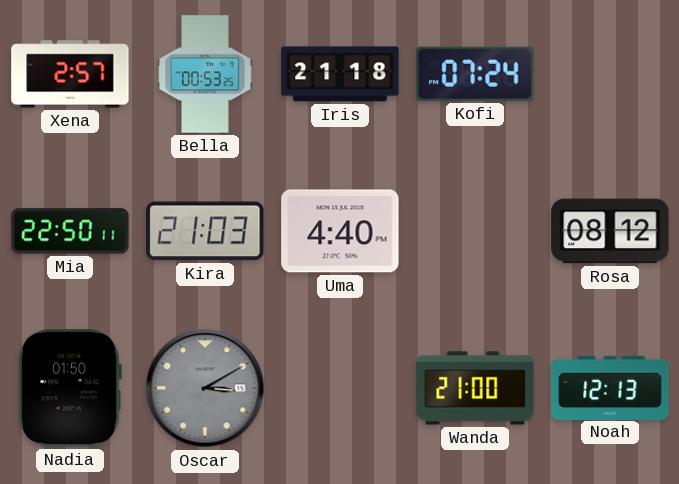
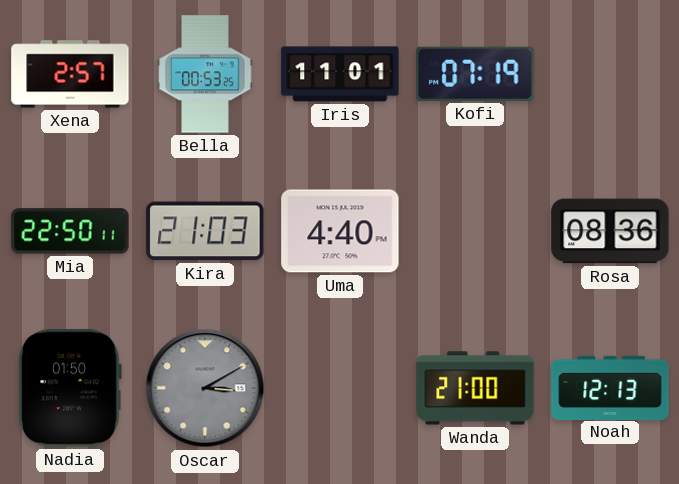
Iris: 21:18 -> 11:01 (340, 74)
Kofi: 07:24 -> 07:19 (475, 74)
Rosa: 08:12 -> 08:36 (610, 231)
